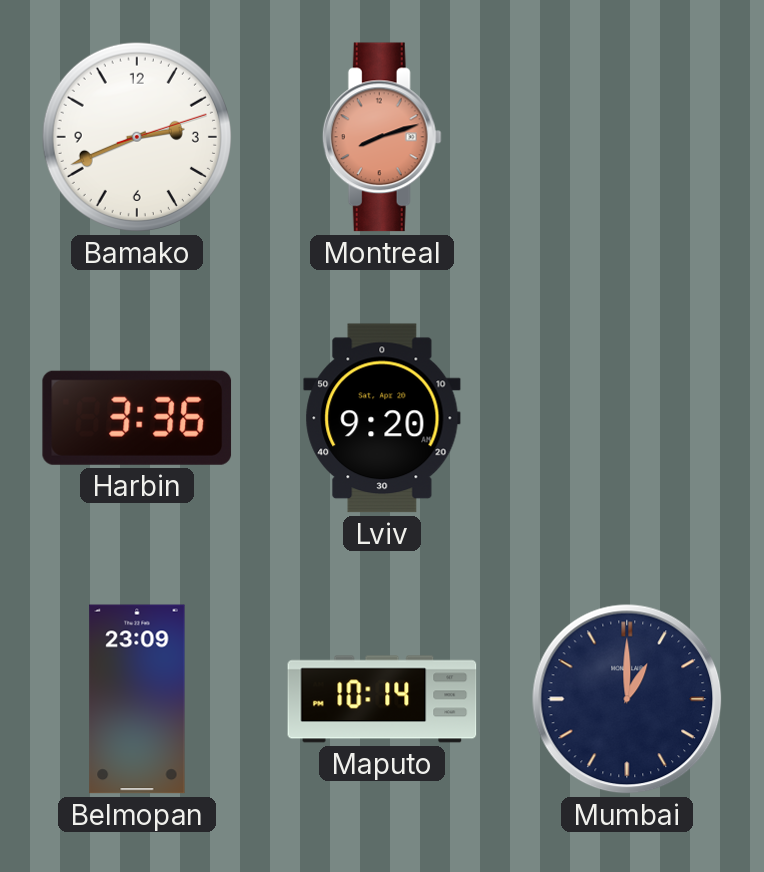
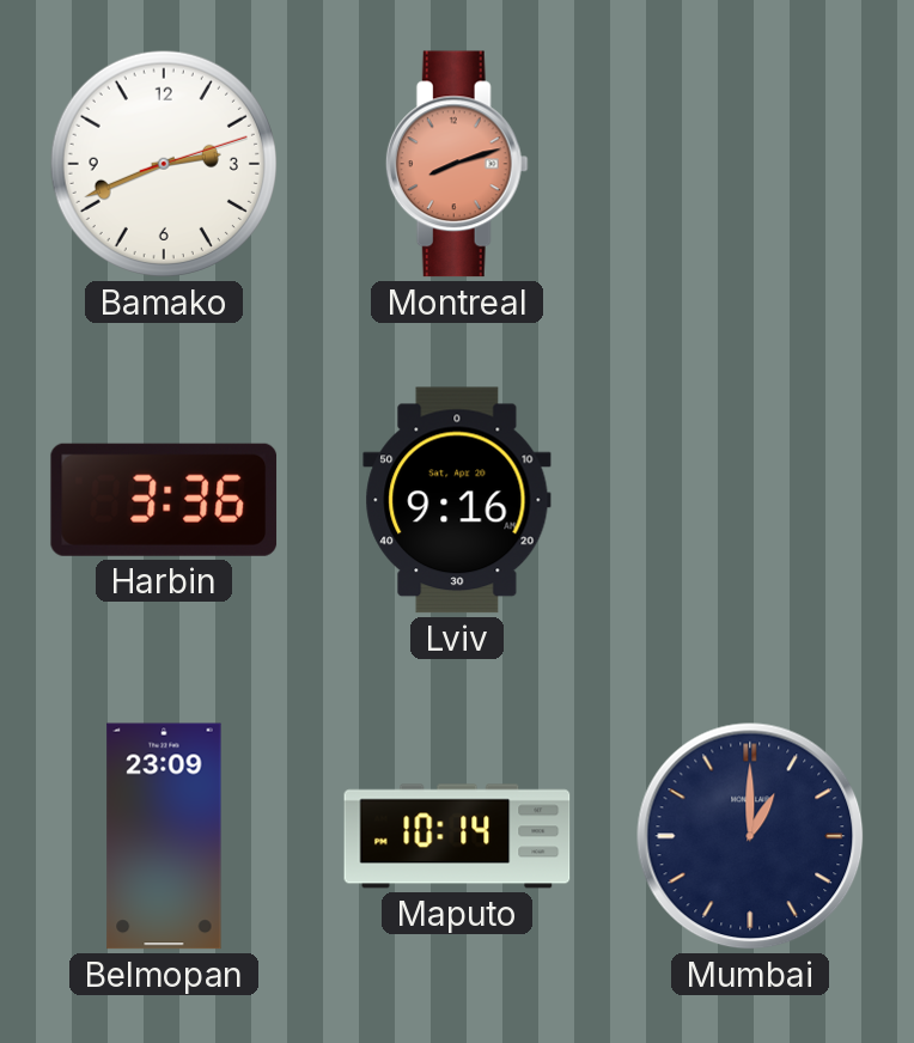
Lviv: 9:20 -> 9:16 (457, 500)
